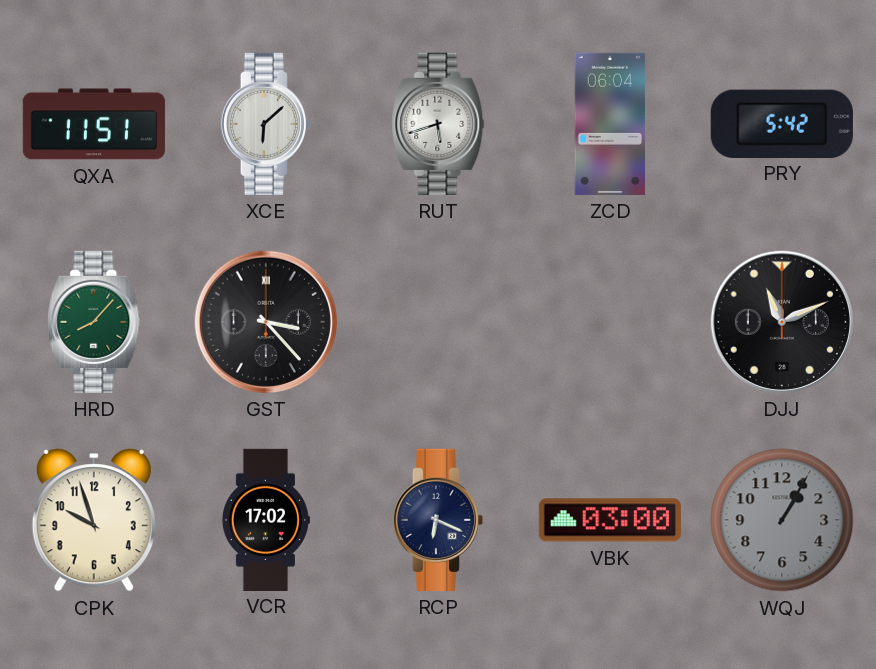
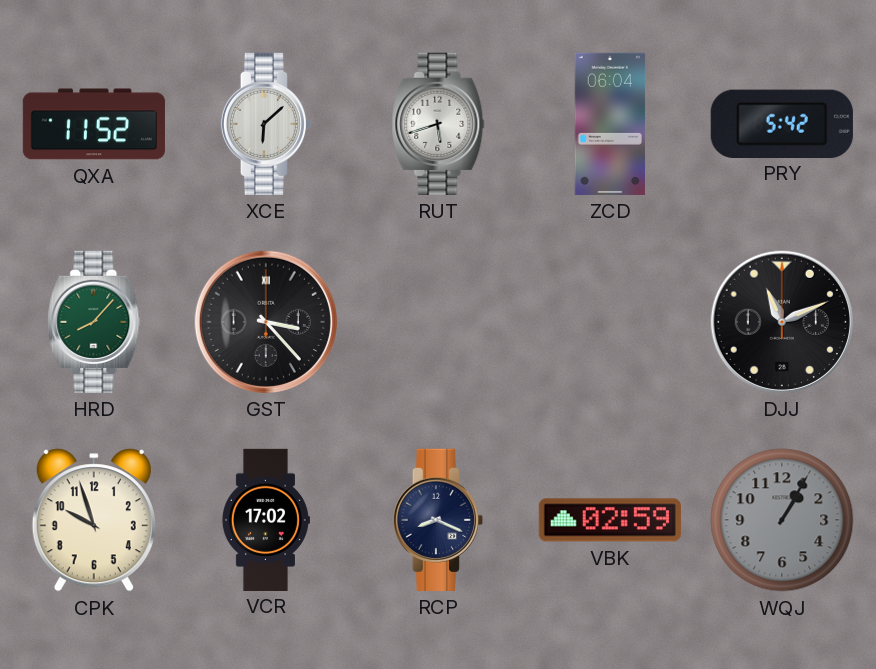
QXA: 11:51 -> 11:52 (94, 124)
RCP: 6:19 -> 8:19 (438, 520)
VBK: 03:00 -> 02:59 (610, 520)
